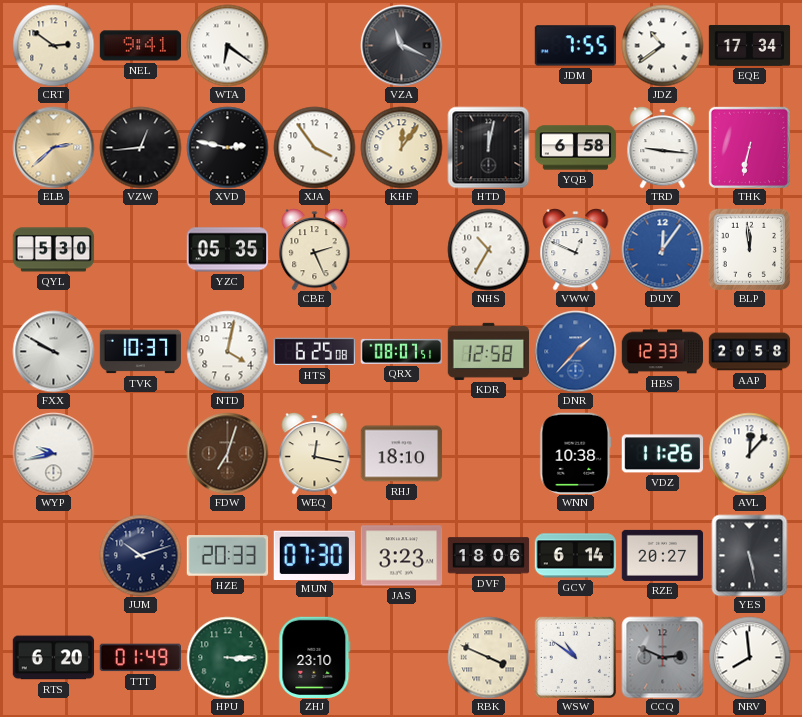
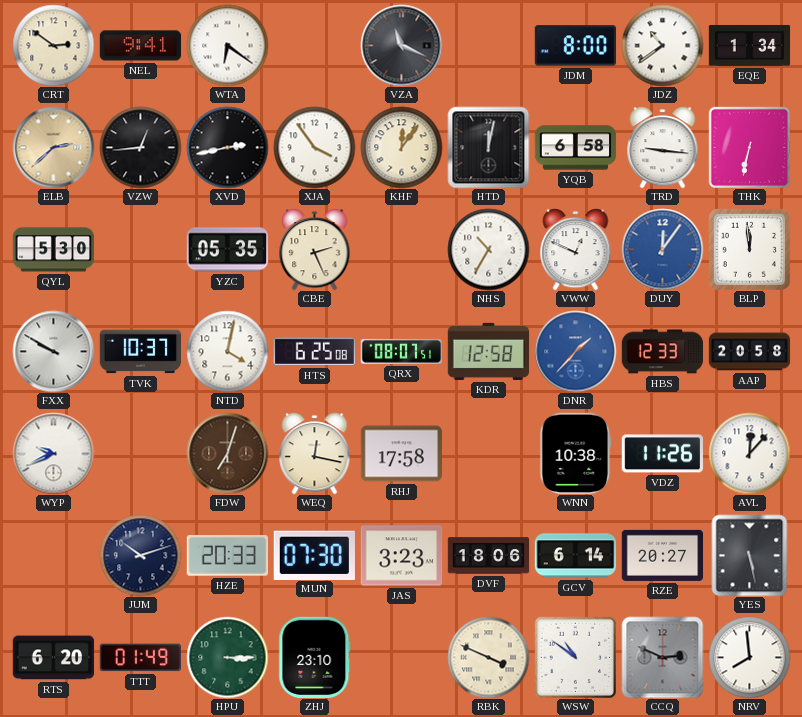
JDM: 7:55 -> 8:00 (575, 46)
EQE: 17:34 -> 1:34 (749, 45)
XVD: 2:47 -> 2:43 (227, 147)
WYP: 9:43 -> 9:41 (53, 453)
RHJ: 18:10 -> 17:58 (401, 454)
